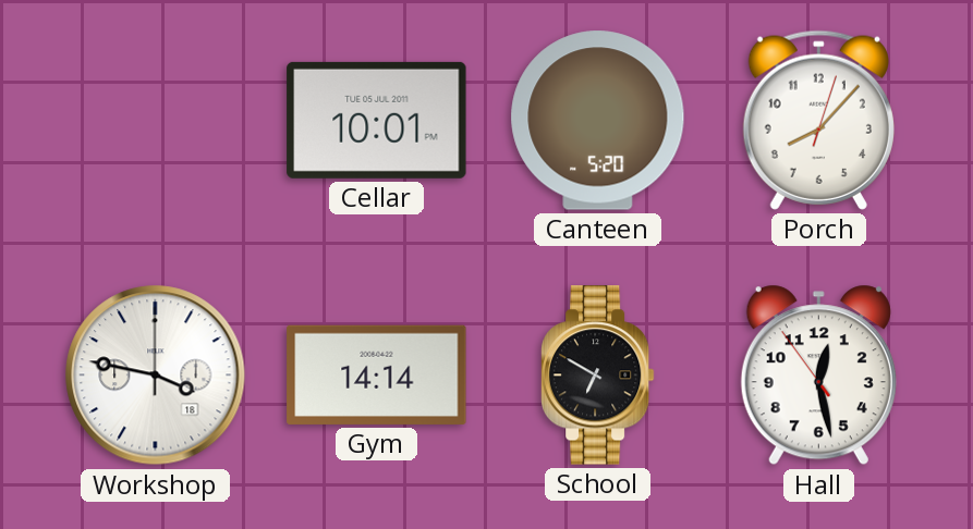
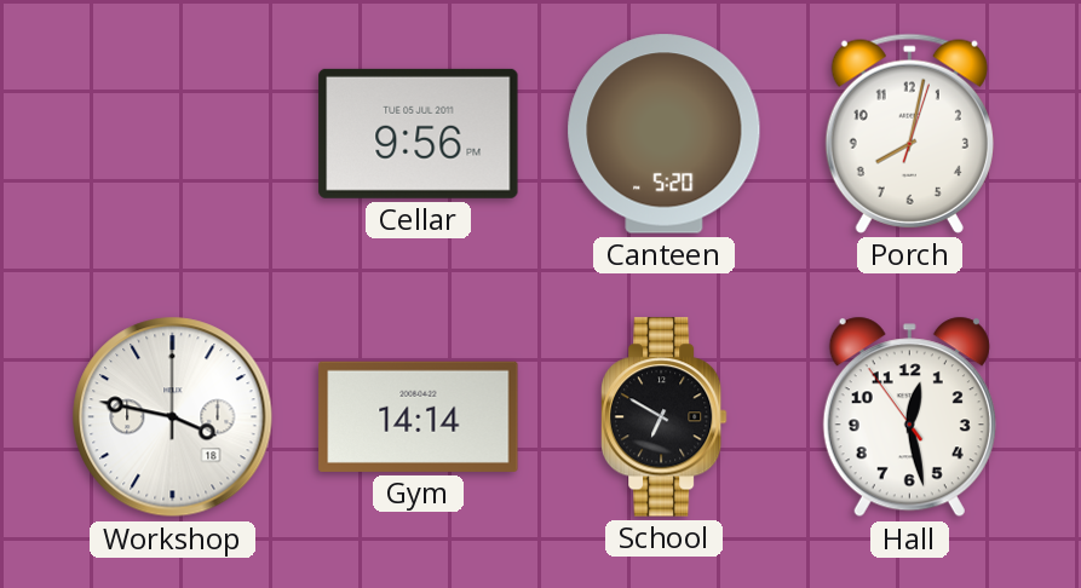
Cellar: 10:01 -> 9:56 (419, 133)
Porch: 8:07 -> 8:02 (909, 133)
